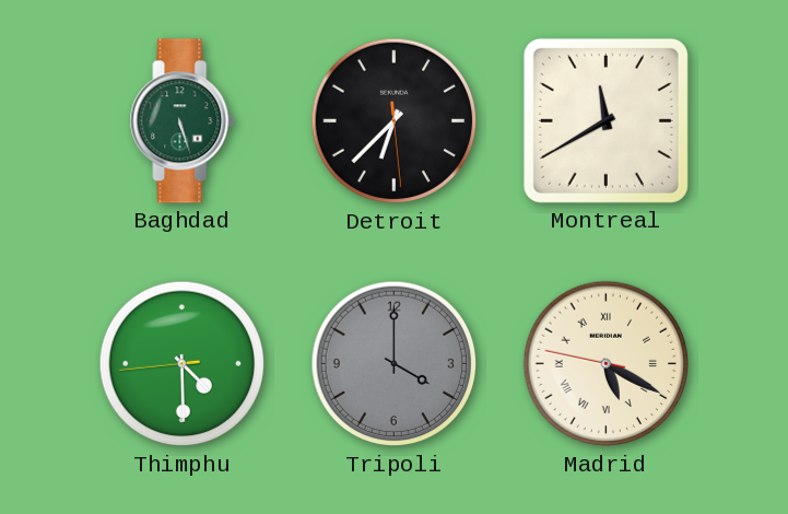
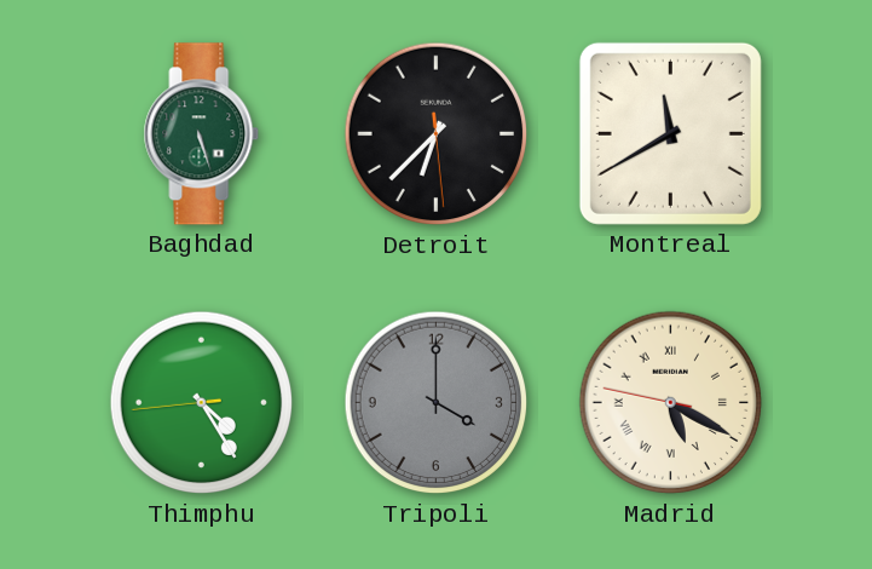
Thimphu: 4:29 -> 4:24 (202, 403)
